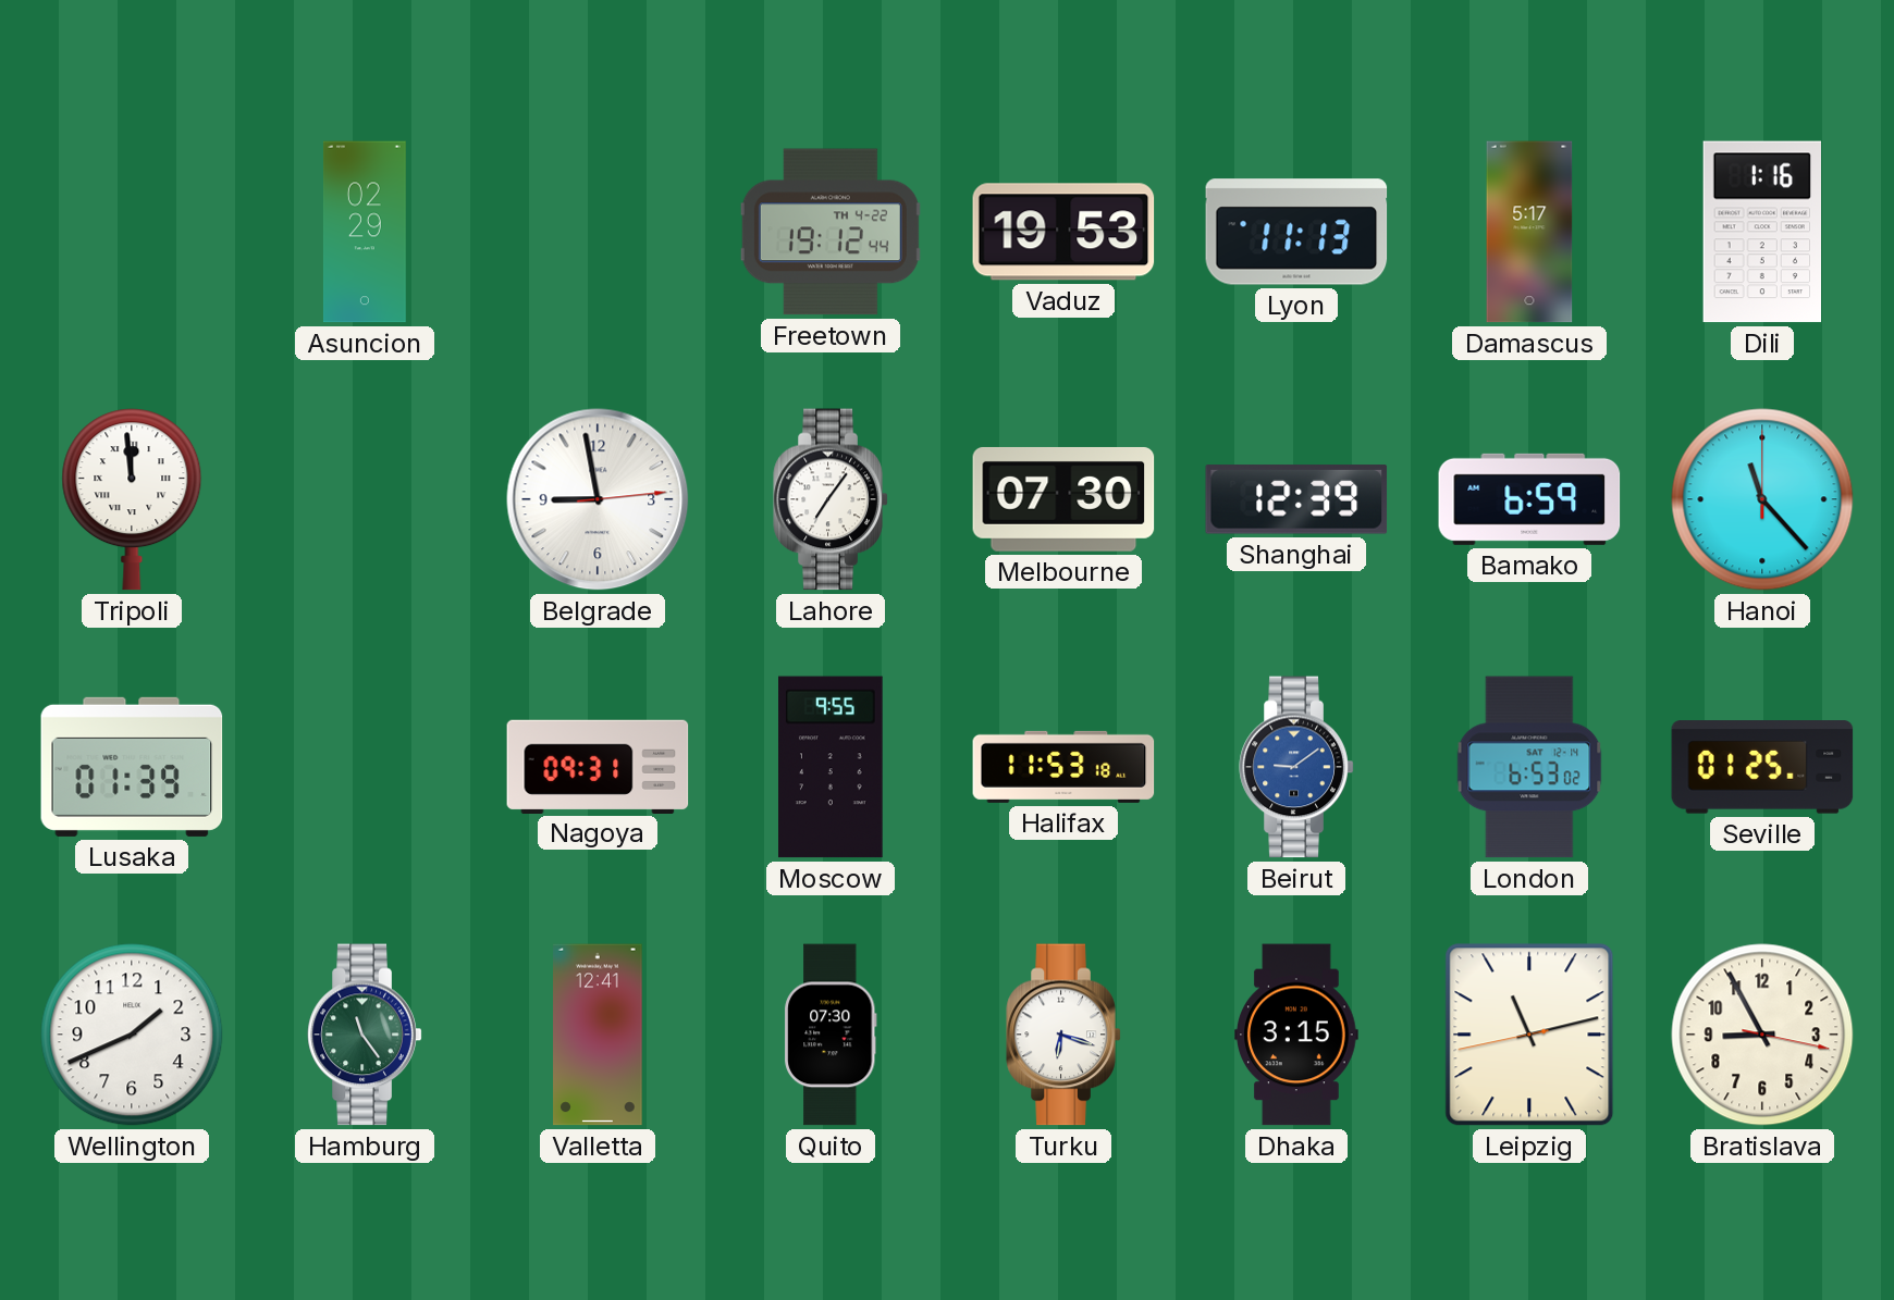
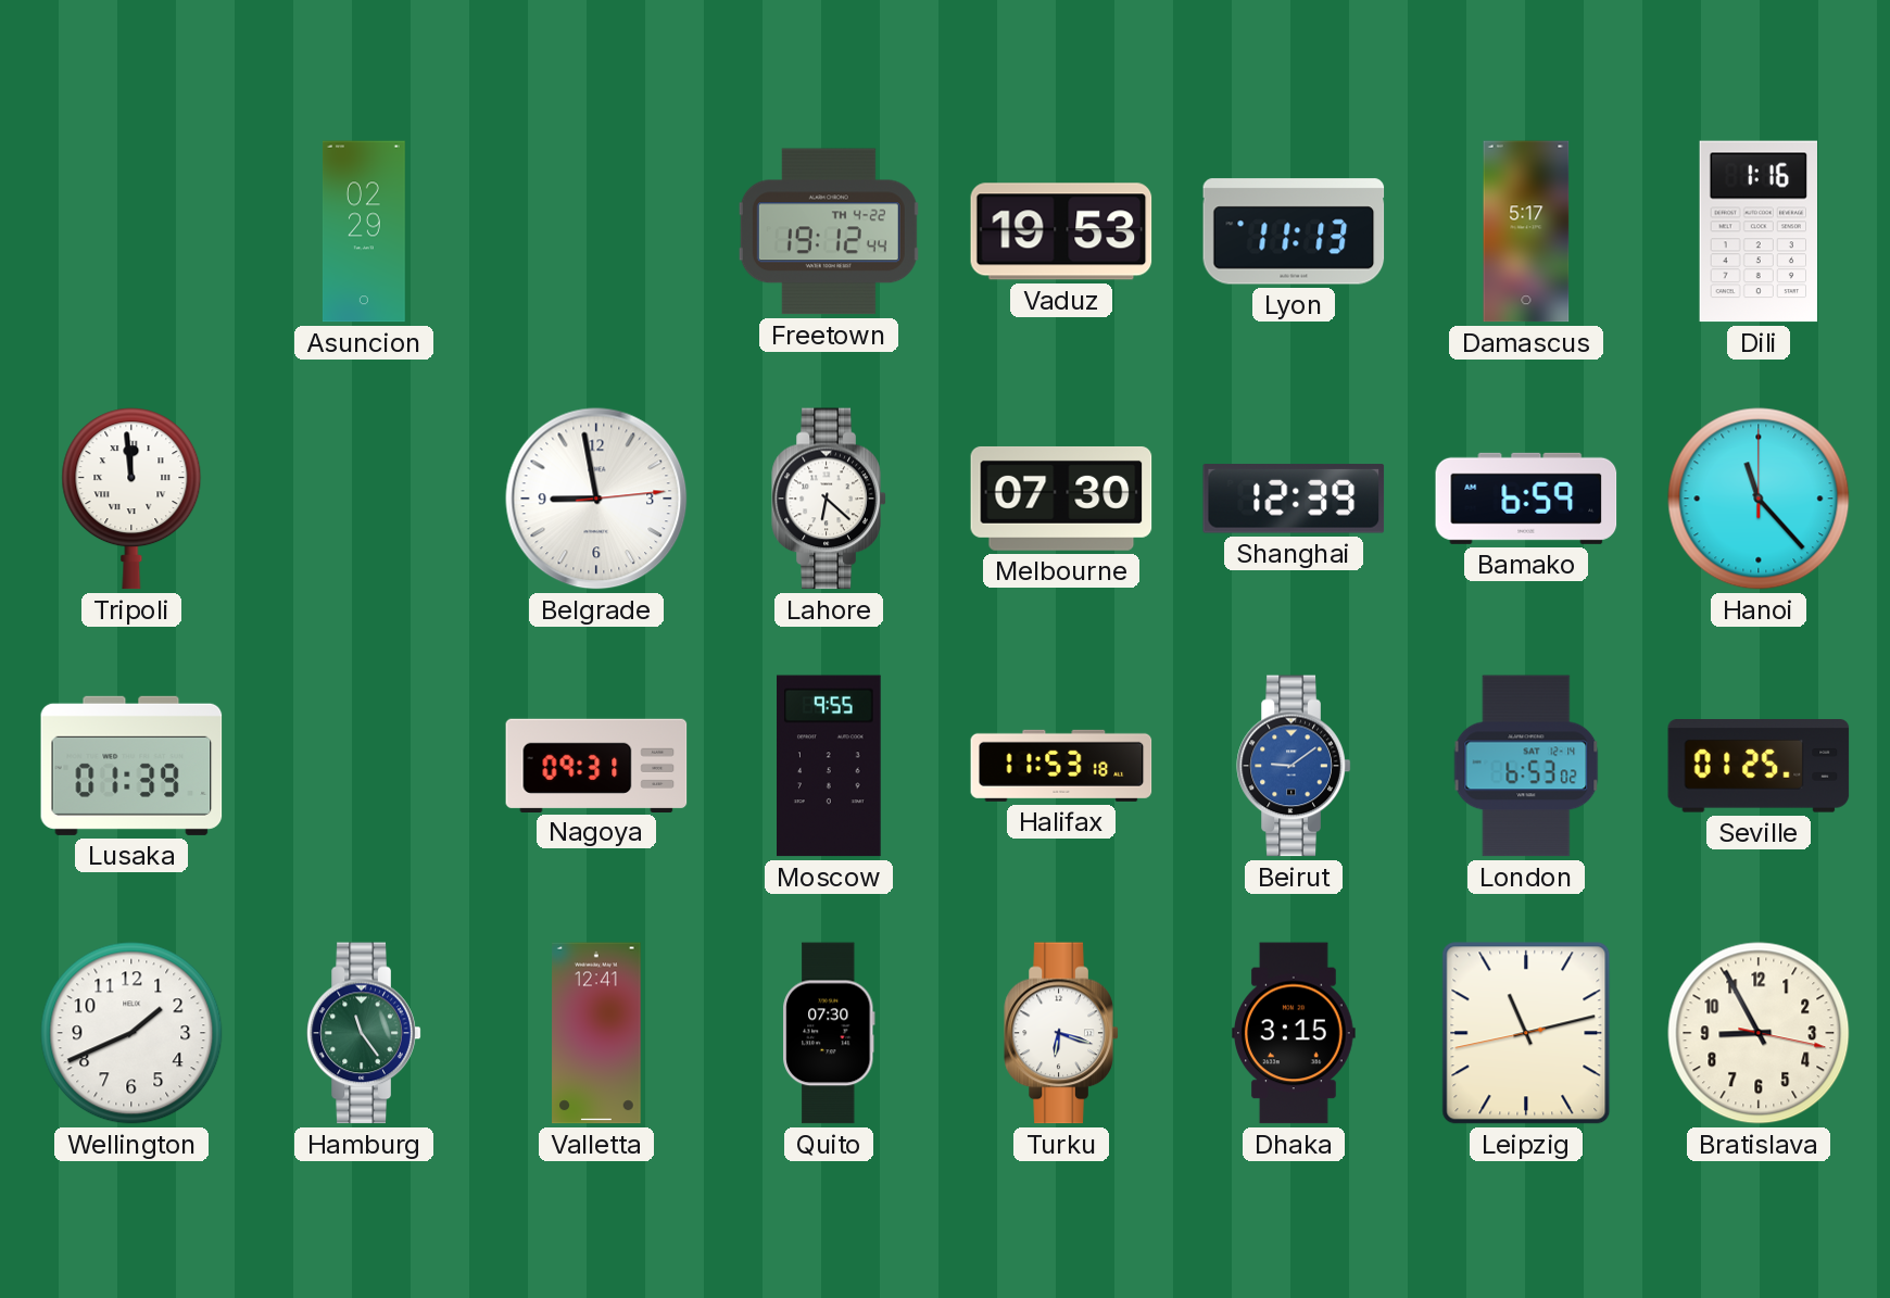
Lahore: 7:06 -> 6:22 (829, 499)
